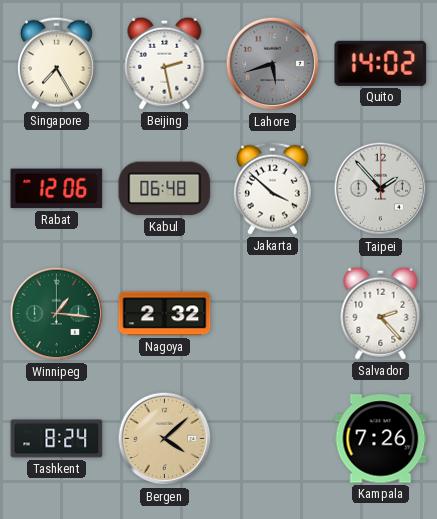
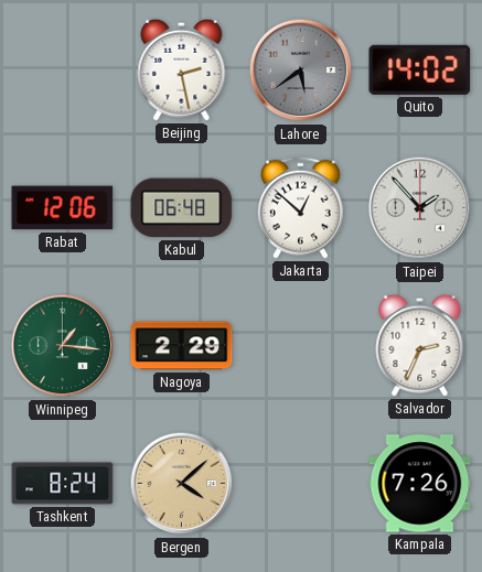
Singapore: 7:25 -> none (57, 63)
Lahore: 5:42 -> 5:39 (301, 71)
Jakarta: 3:52 -> 12:52 (301, 207)
Nagoya: 2:32 -> 2:29 (182, 346)
Salvador: 2:23 -> 2:34 (420, 345)
